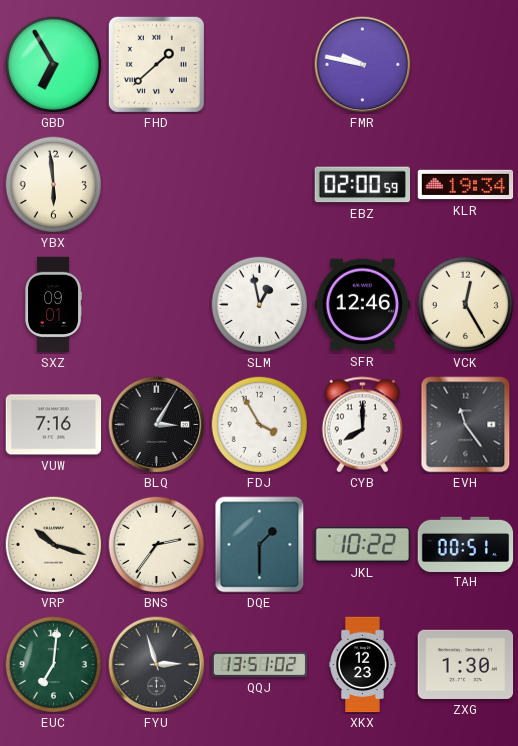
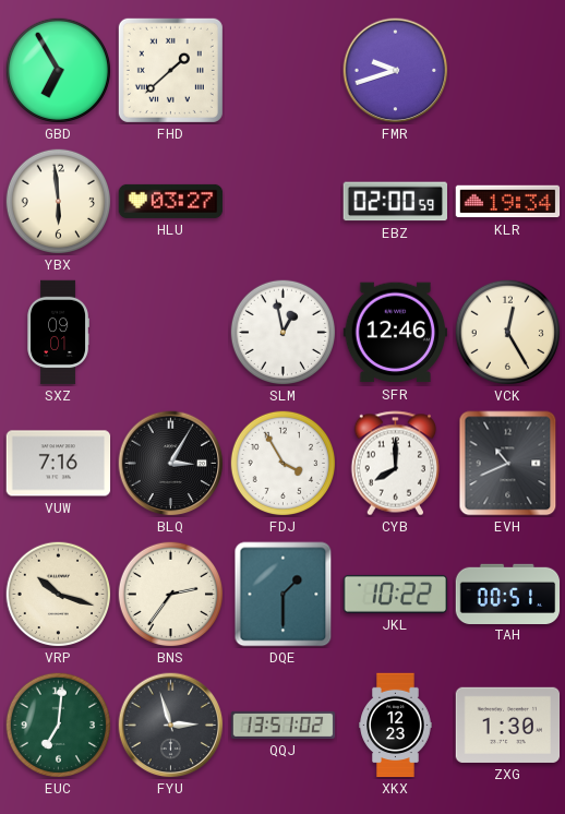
FMR: 9:47 -> 9:42 (396, 71)
HLU: none -> 03:27 (171, 201)
EVH: 11:24 -> 10:41 (508, 464)
